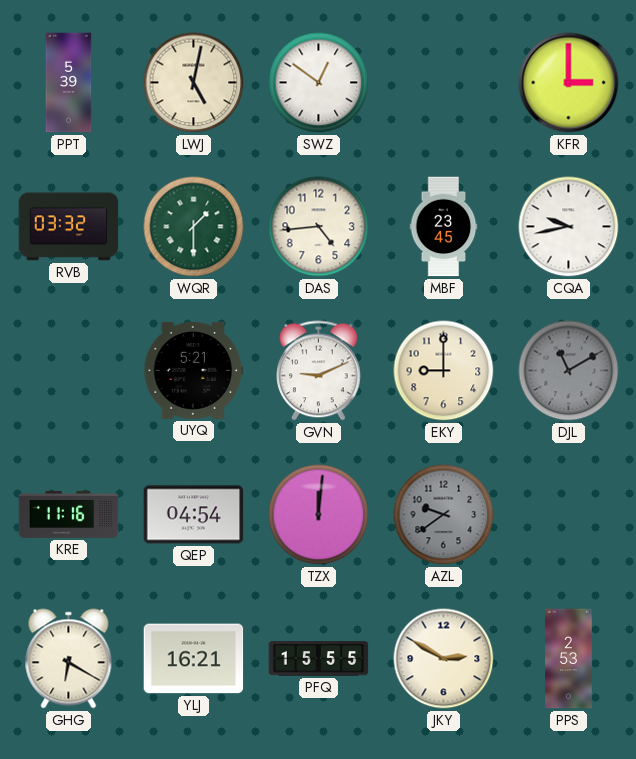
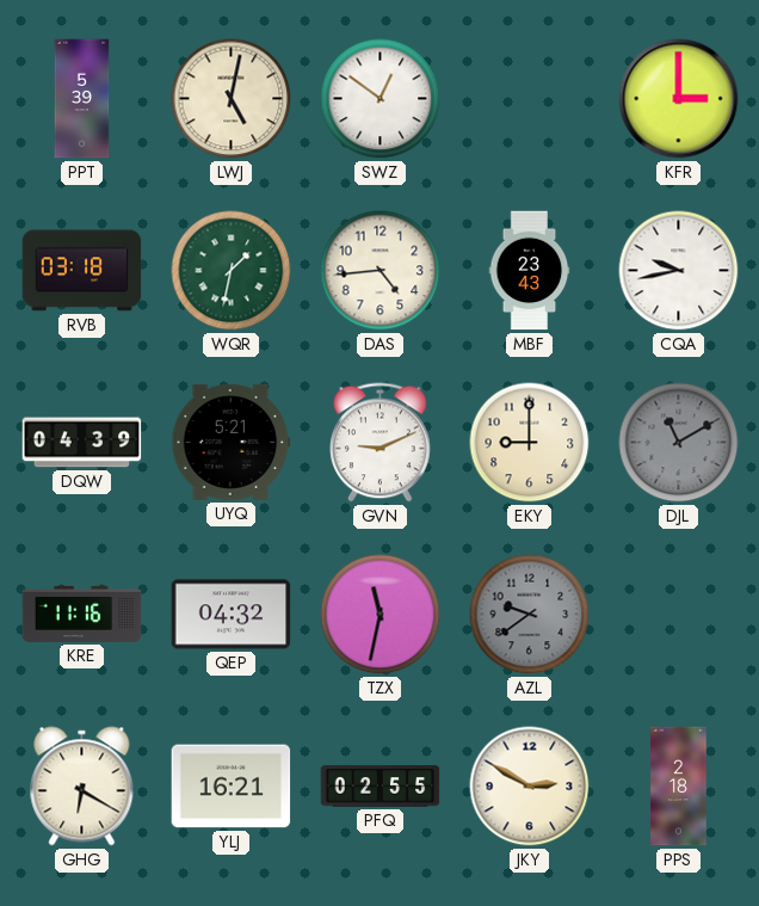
RVB: 03:32 -> 03:18 (82, 271)
WQR: 1:30 -> 1:32 (232, 271)
MBF: 23:45 -> 23:43 (530, 271)
DQW: none -> 04:39 (82, 443)
QEP: 04:54 -> 04:32 (232, 615)
TZX: 12:01 -> 11:32 (381, 615)
PFQ: 15:55 -> 02:55 (381, 787)
PPS: 2:53 -> 2:18 (679, 787)
